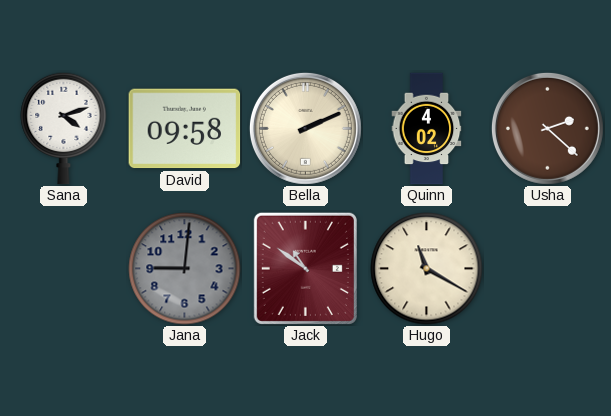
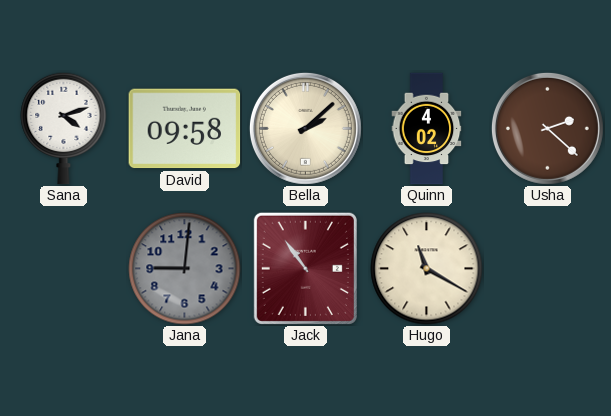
Bella: 2:11 -> 2:08 (305, 128)
Jack: 10:51 -> 10:54 (305, 268)
